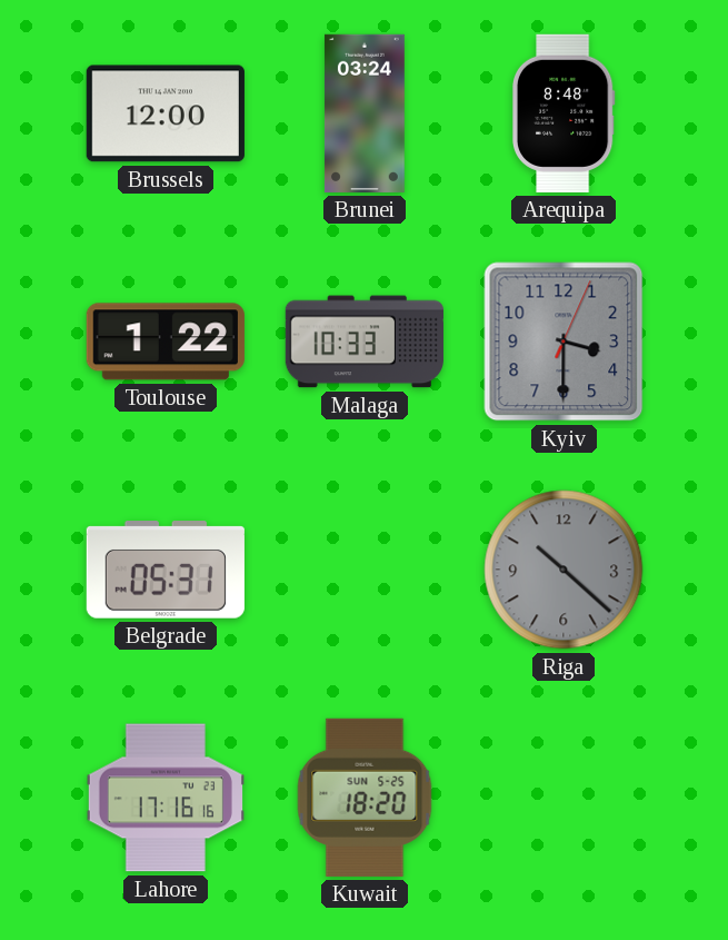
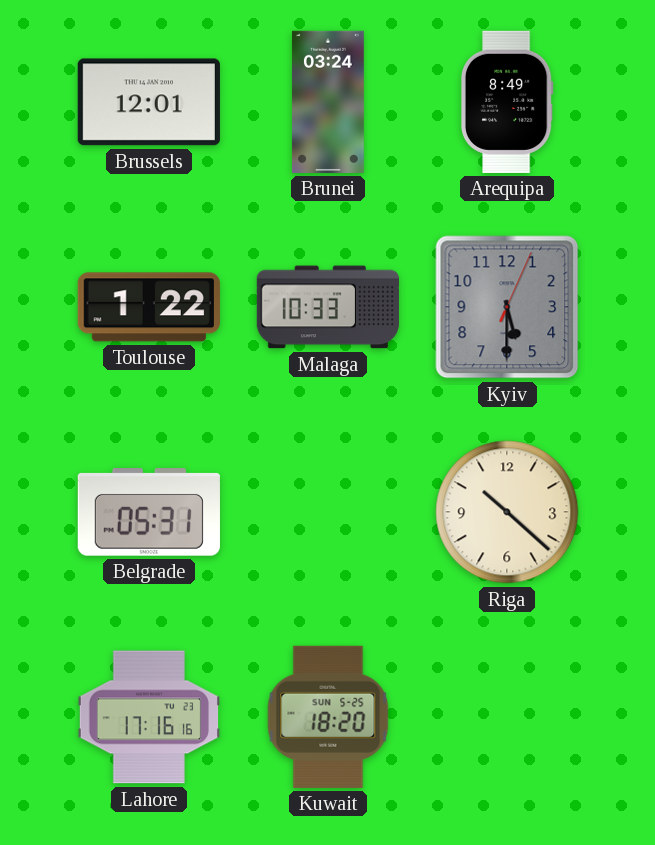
Brussels: 12:00 -> 12:01 (149, 102)
Arequipa: 8:48 -> 8:49 (507, 102)
Kyiv: 3:30 -> 5:30 (507, 307)
Riga dial: grey -> cream (507, 512)
